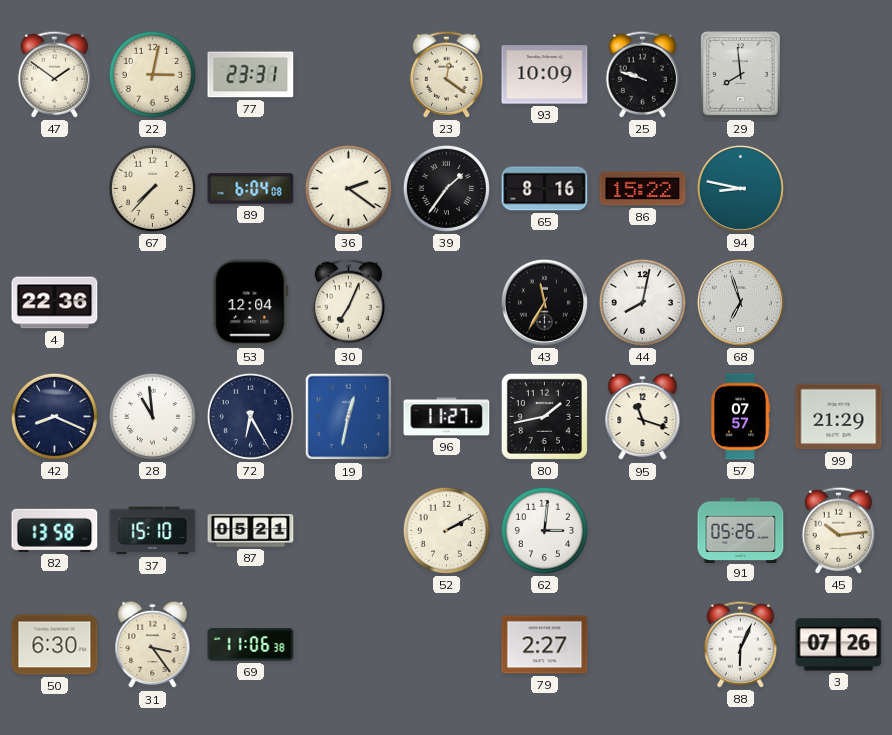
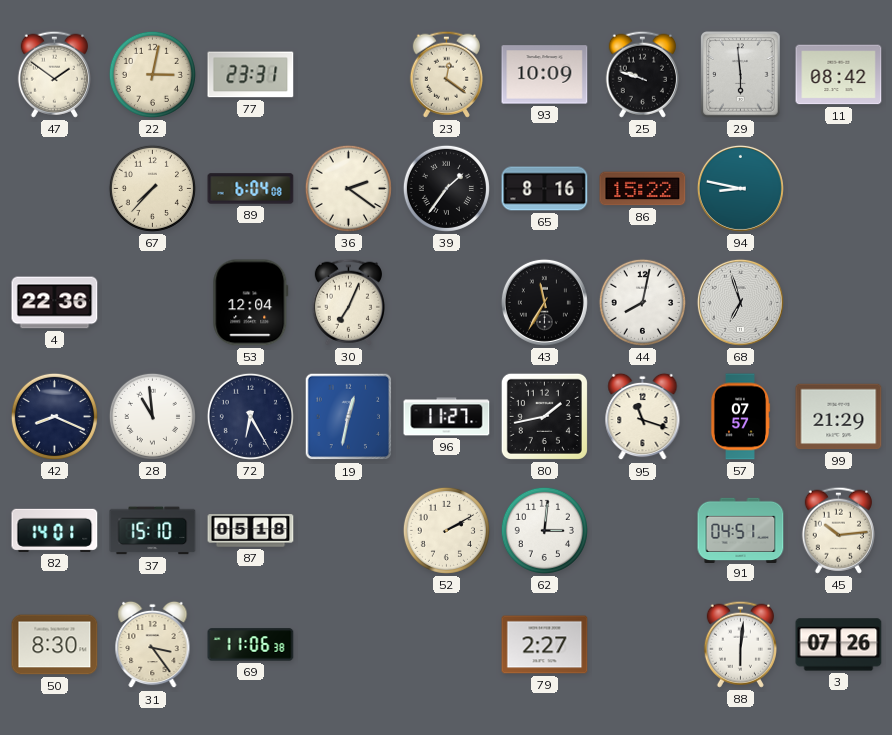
29: 7:59 -> 5:59 (741, 75)
11: none -> 08:42 (839, 75)
82: 13:58 -> 14:01 (55, 530)
87: 05:21 -> 05:18 (251, 531)
91: 05:26 -> 04:51 (741, 530)
50: 6:30 -> 8:30 (55, 645)
88: 6:04 -> 6:01 (740, 644)
